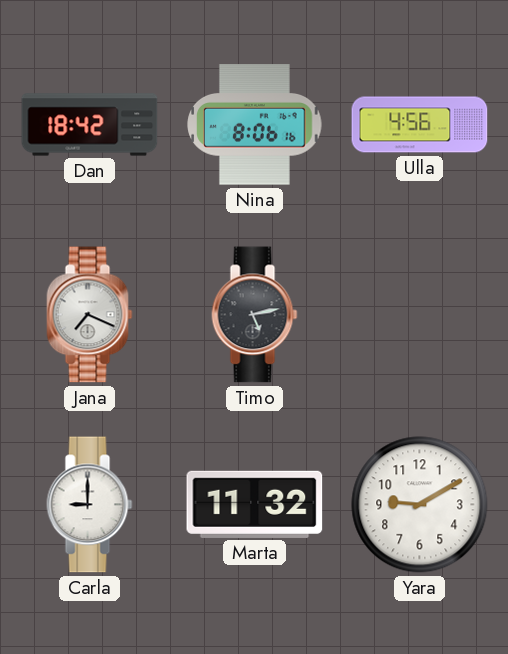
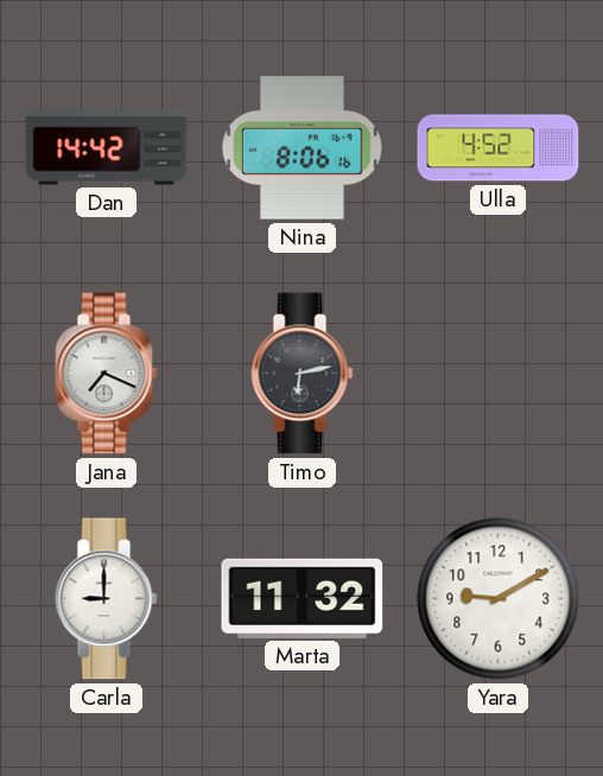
Dan: 18:42 -> 14:42 (107, 148)
Ulla: 4:56 -> 4:52 (499, 148)
Timo: 5:13 -> 6:13 (303, 374)
